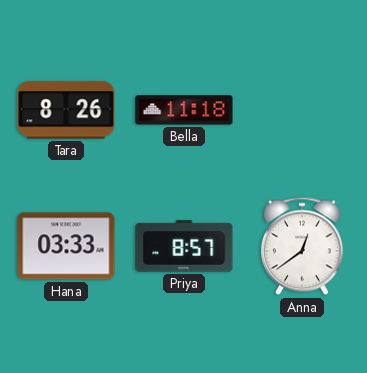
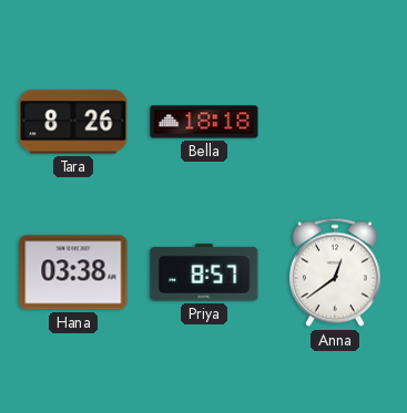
Bella: 11:18 -> 18:18 (204, 122)
Hana: 03:33 -> 03:38 (73, 272)
